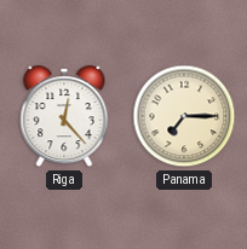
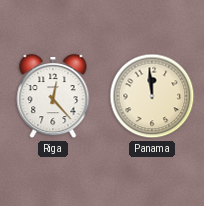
Panama: 7:15 -> 11:59 (152, 96)
